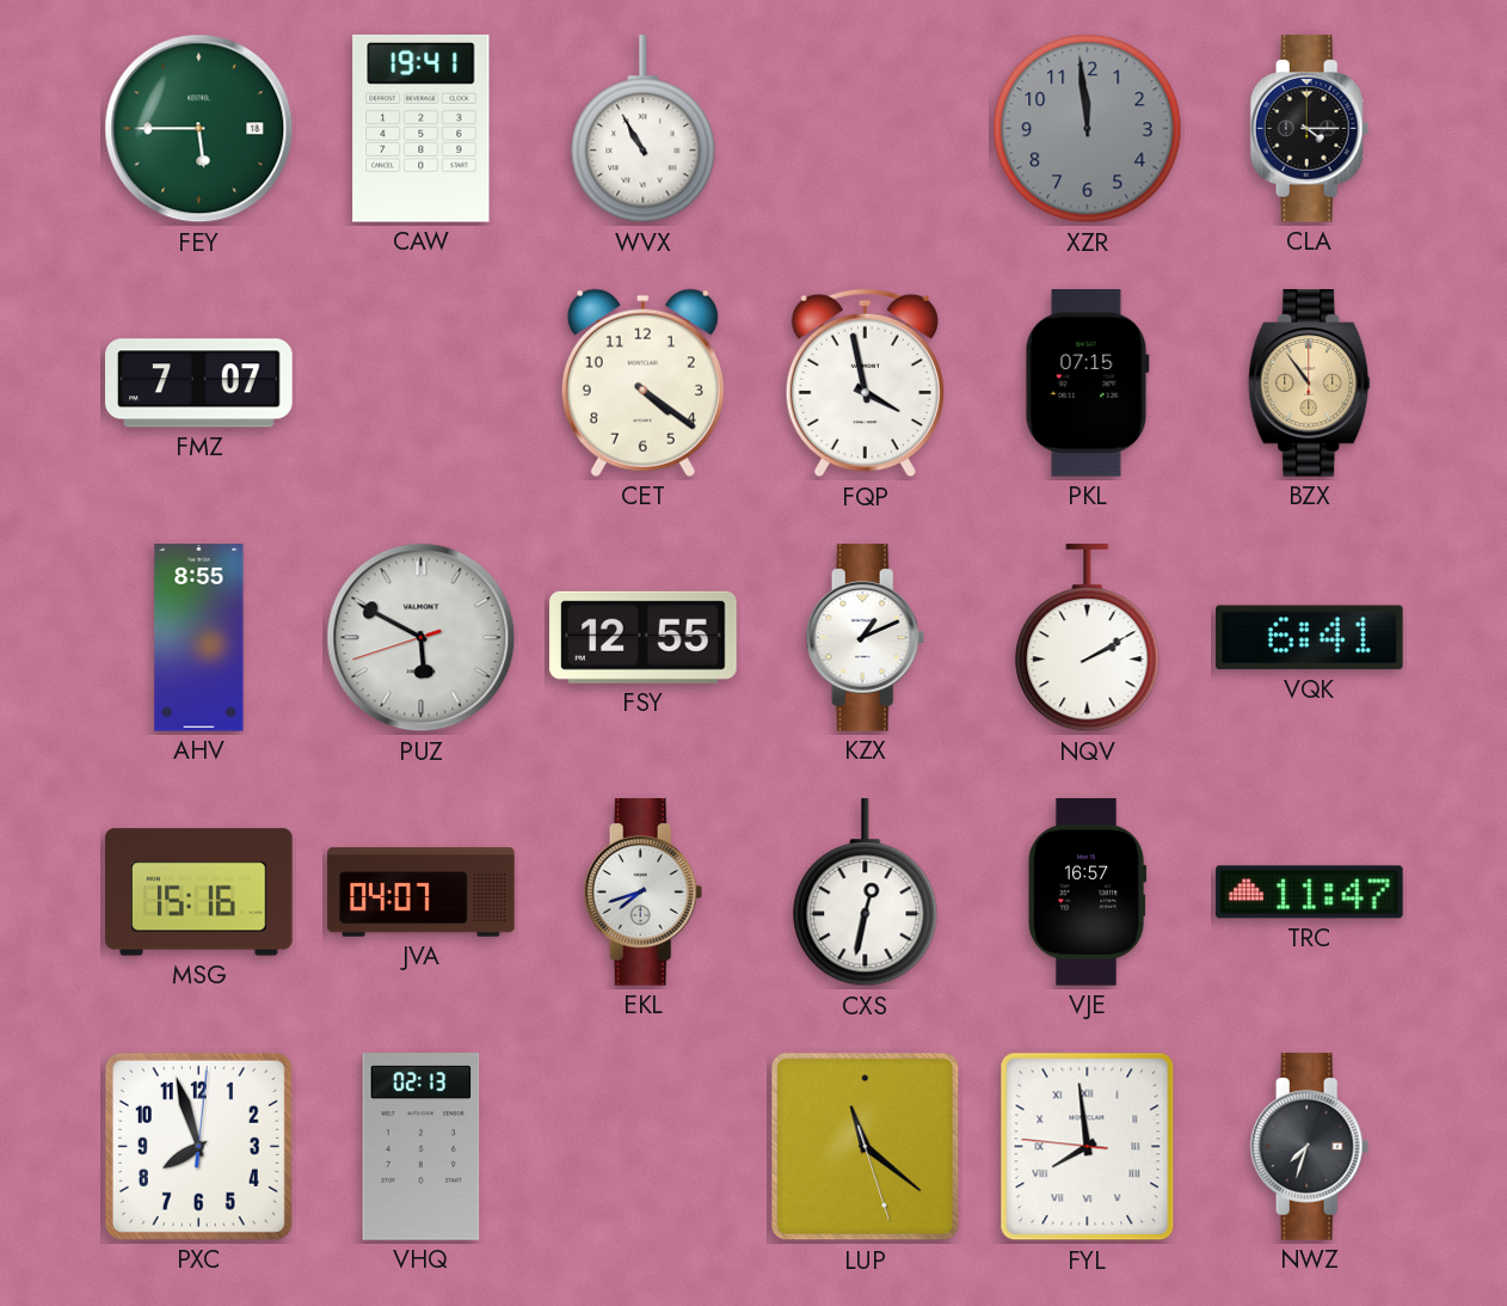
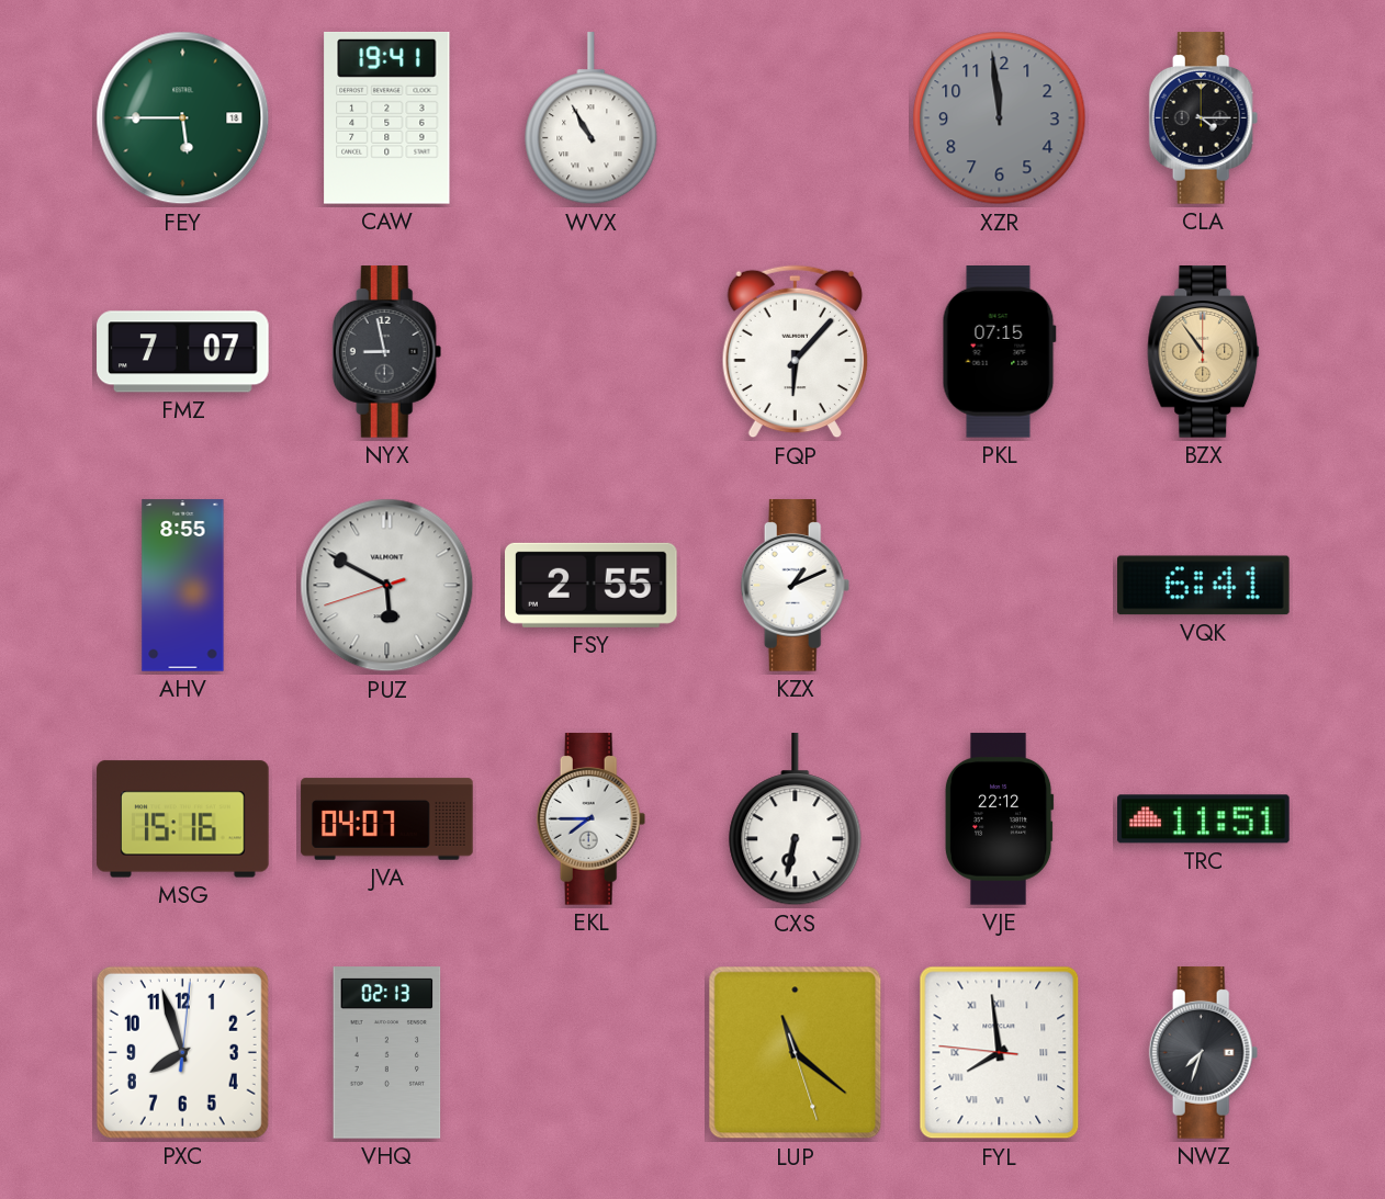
NYX: none -> 8:58 (387, 352)
CET: 4:21 -> none (642, 382)
FQP: 3:58 -> 6:07 (795, 352)
FSY: 12:55 -> 2:55 (592, 585)
NQV: 2:10 -> none (1088, 638)
EKL: 7:42 -> 7:45 (592, 819)
CXS: 12:32 -> 6:32 (796, 819)
VJE: 16:57 -> 22:12 (999, 819)
TRC: 11:47 -> 11:51 (1204, 819)
